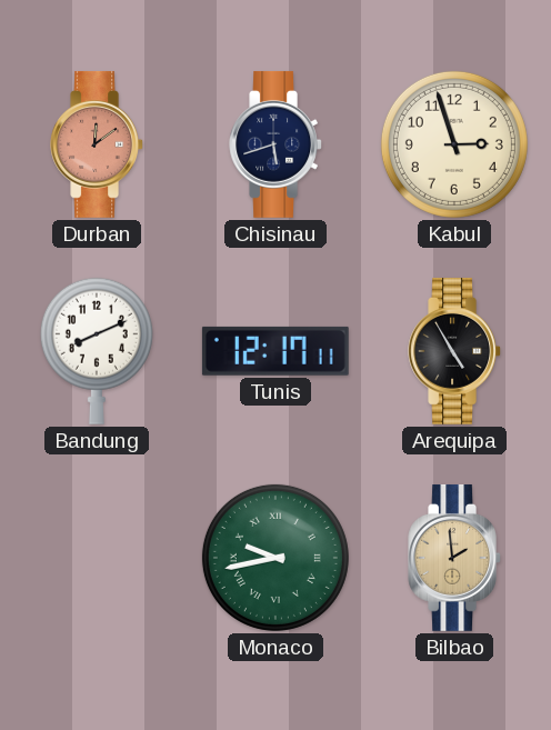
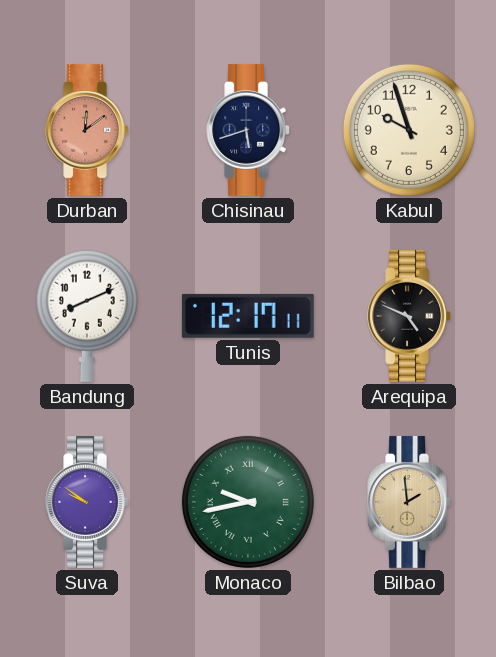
Kabul: 2:57 -> 9:57 (409, 130)
Arequipa: 4:55 -> 4:49 (409, 316)
Suva: none -> 9:51 (87, 502)
